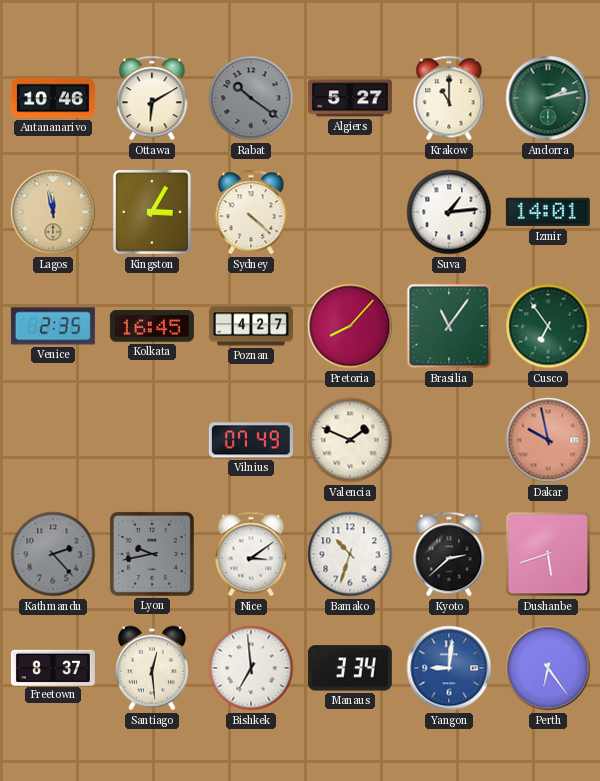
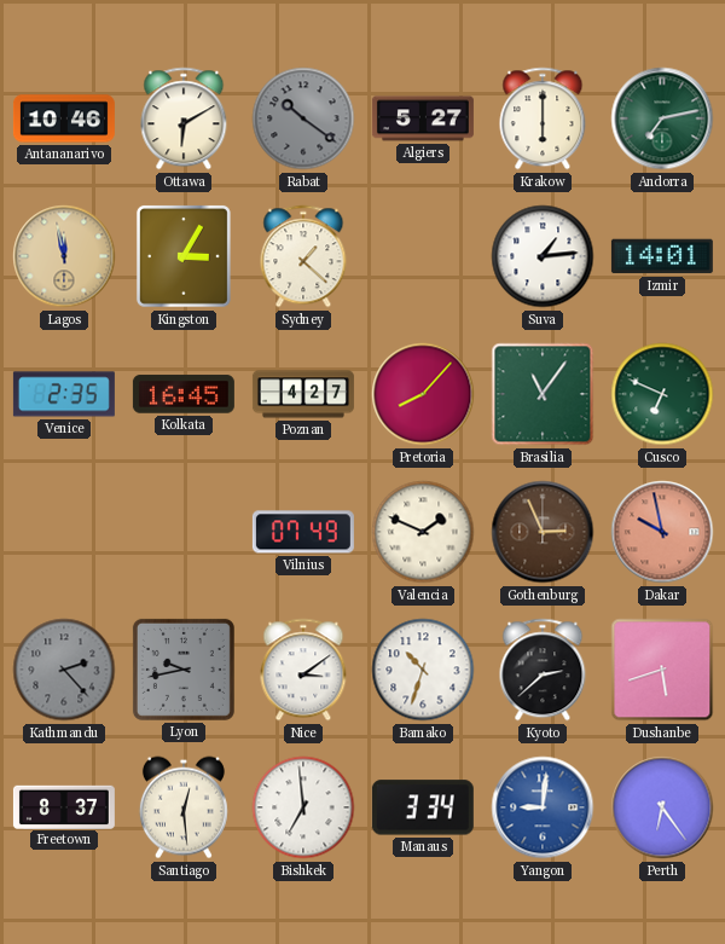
Krakow: 11:00 -> 6:00 (543, 118)
Andorra: 2:13 -> 7:13 (662, 118)
Sydney: 4:22 -> 1:22 (303, 256)
Cusco: 6:54 -> 6:49 (662, 394)
Gothenburg: none -> 2:56 (543, 532)
